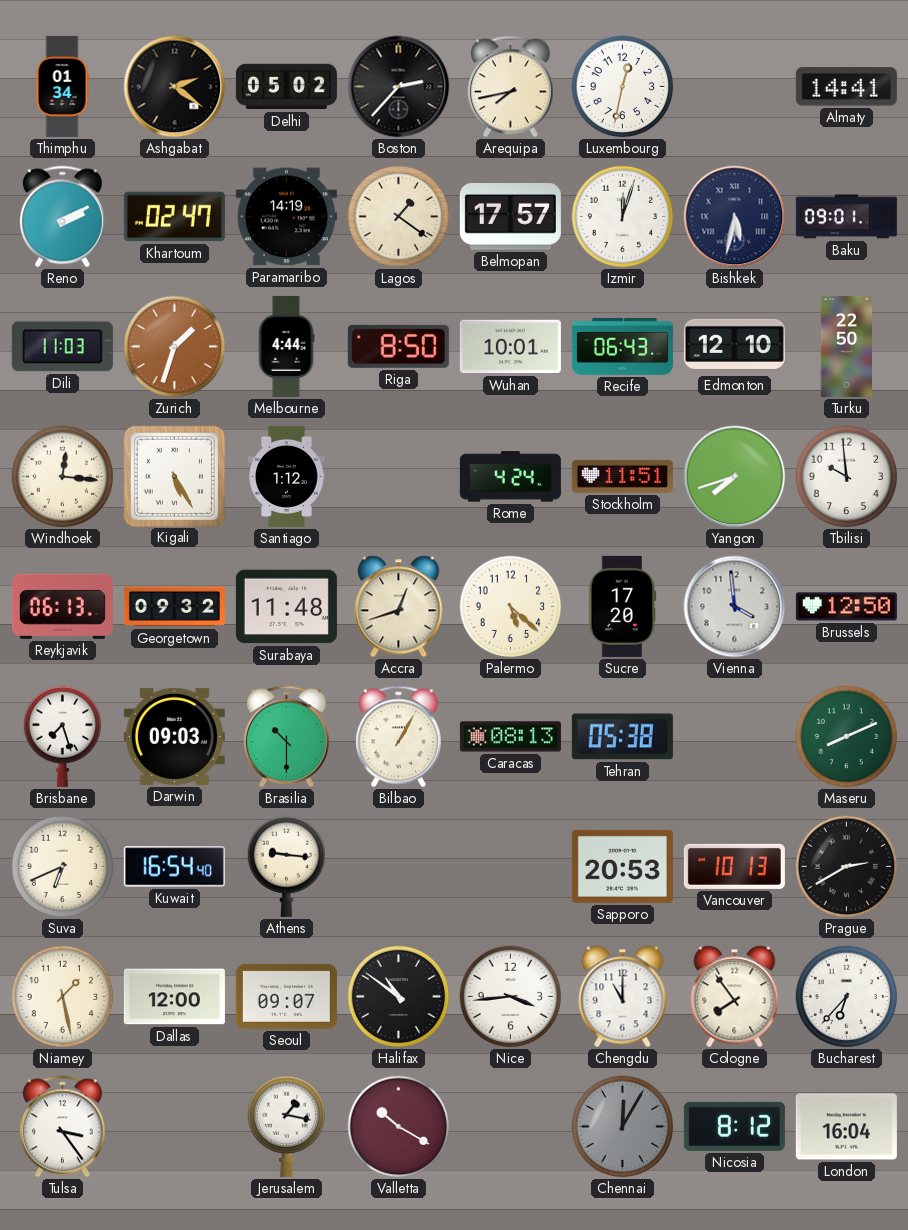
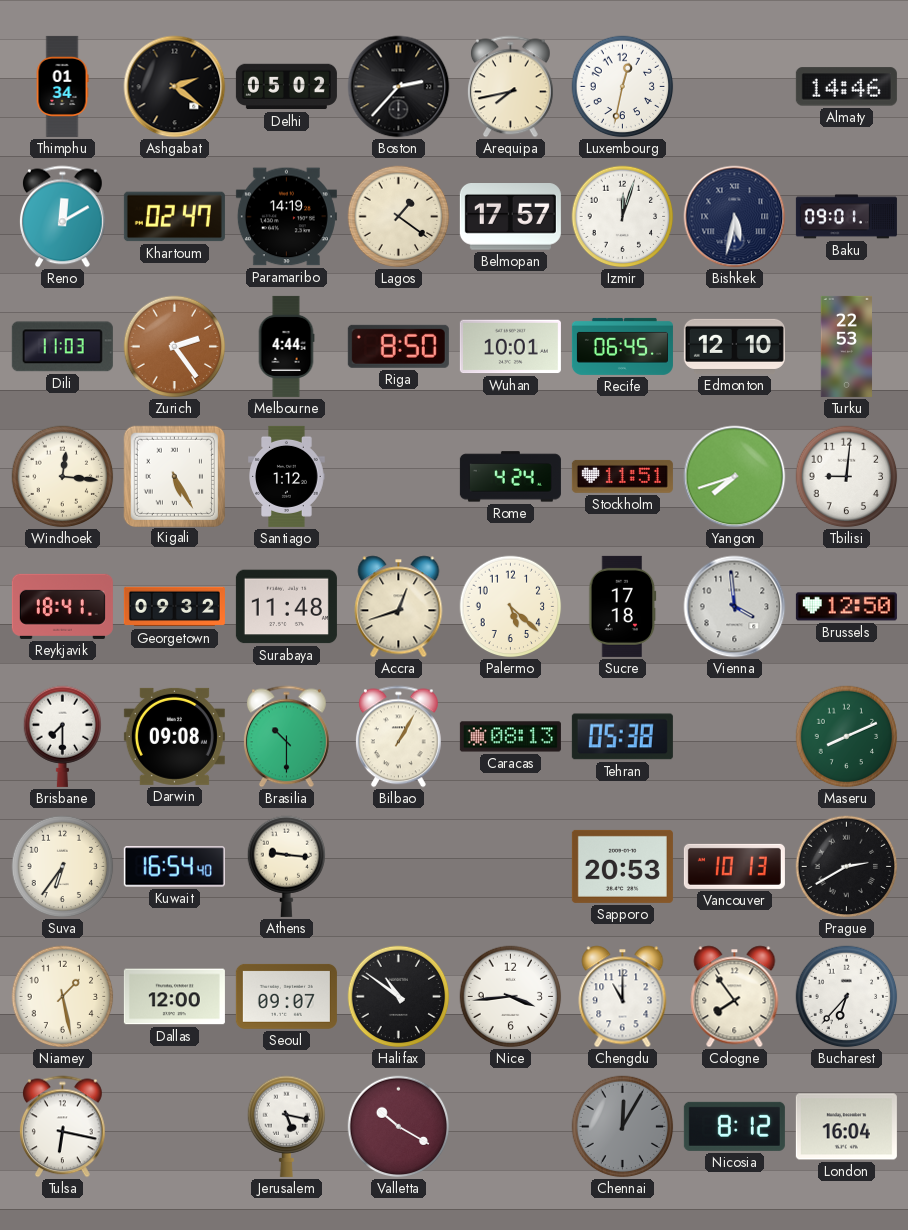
Almaty: 14:41 -> 14:46 (846, 87)
Reno: 2:10 -> 12:10 (62, 217)
Zurich: 1:33 -> 2:24 (175, 347)
Recife: 06:43 -> 06:45 (622, 346)
Turku: 22:50 -> 22:53 (847, 346)
Tbilisi: 9:59 -> 9:01 (847, 477)
Reykjavik: 06:13 -> 18:41 (62, 606)
Sucre: 17:20 -> 17:18 (623, 606)
Brisbane: 7:27 -> 7:30 (63, 736)
Darwin: 09:03 -> 09:08 (174, 736)
Suva: 6:41 -> 6:36 (63, 867)
Tulsa: 3:24 -> 6:17 (62, 1127)
Jerusalem: 1:17 -> 5:17 (287, 1126)
